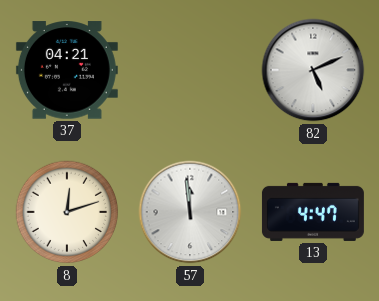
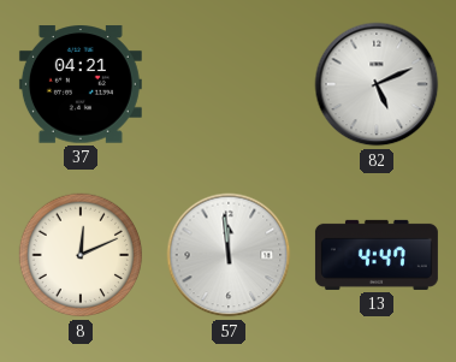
8: 12:12 -> 12:11 (81, 255)
